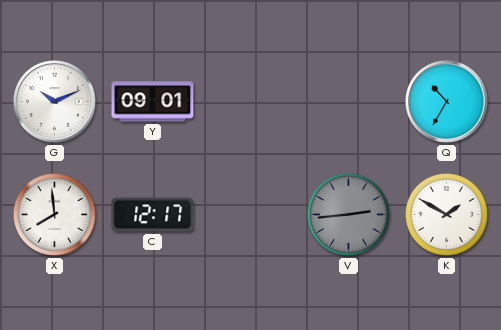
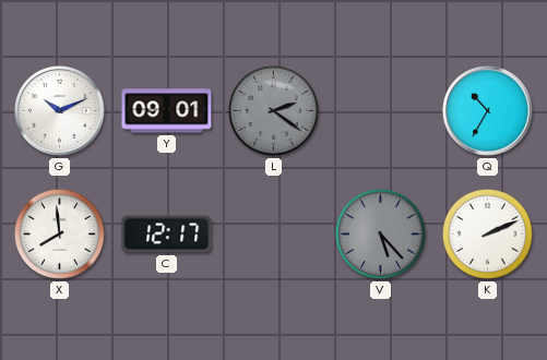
L: none -> 2:21 (273, 110)
V: 2:44 -> 5:23 (380, 233)
K: 1:50 -> 2:11 (487, 233)
